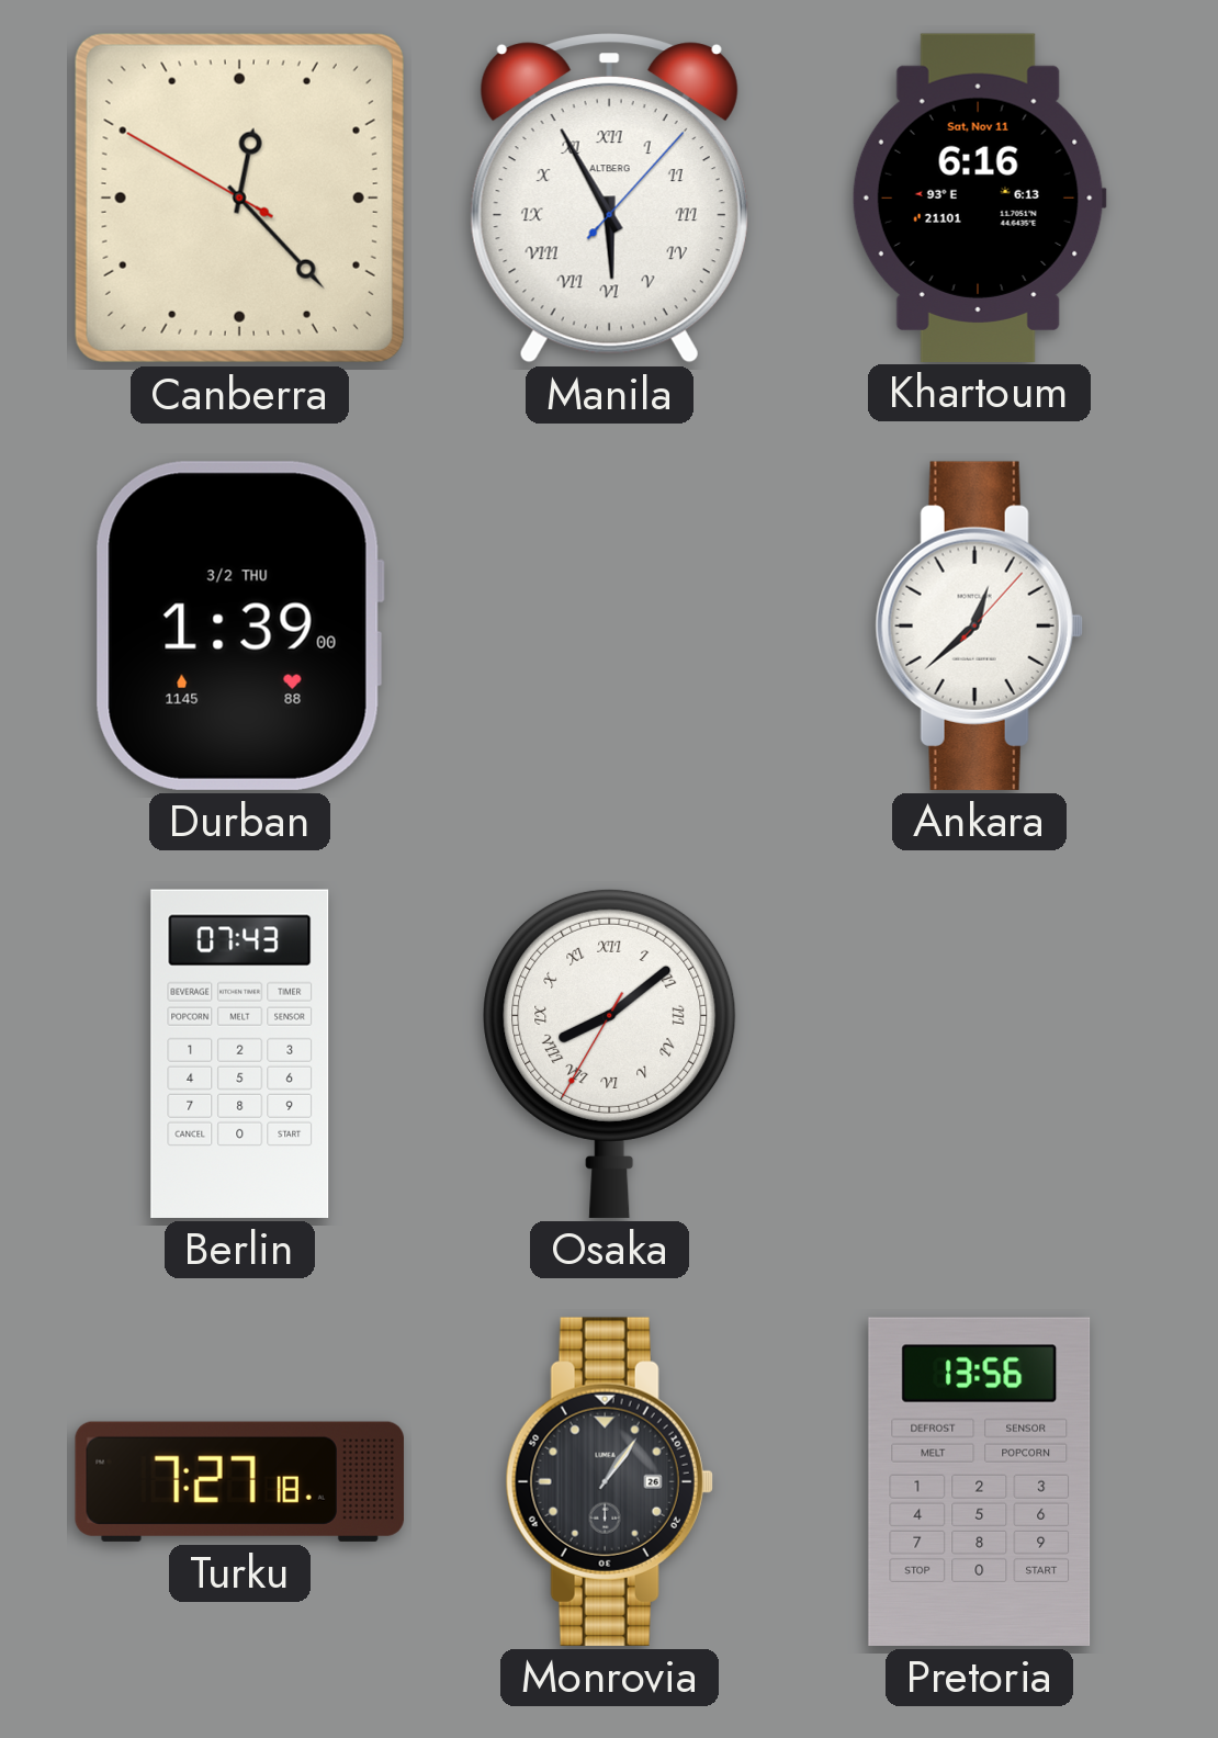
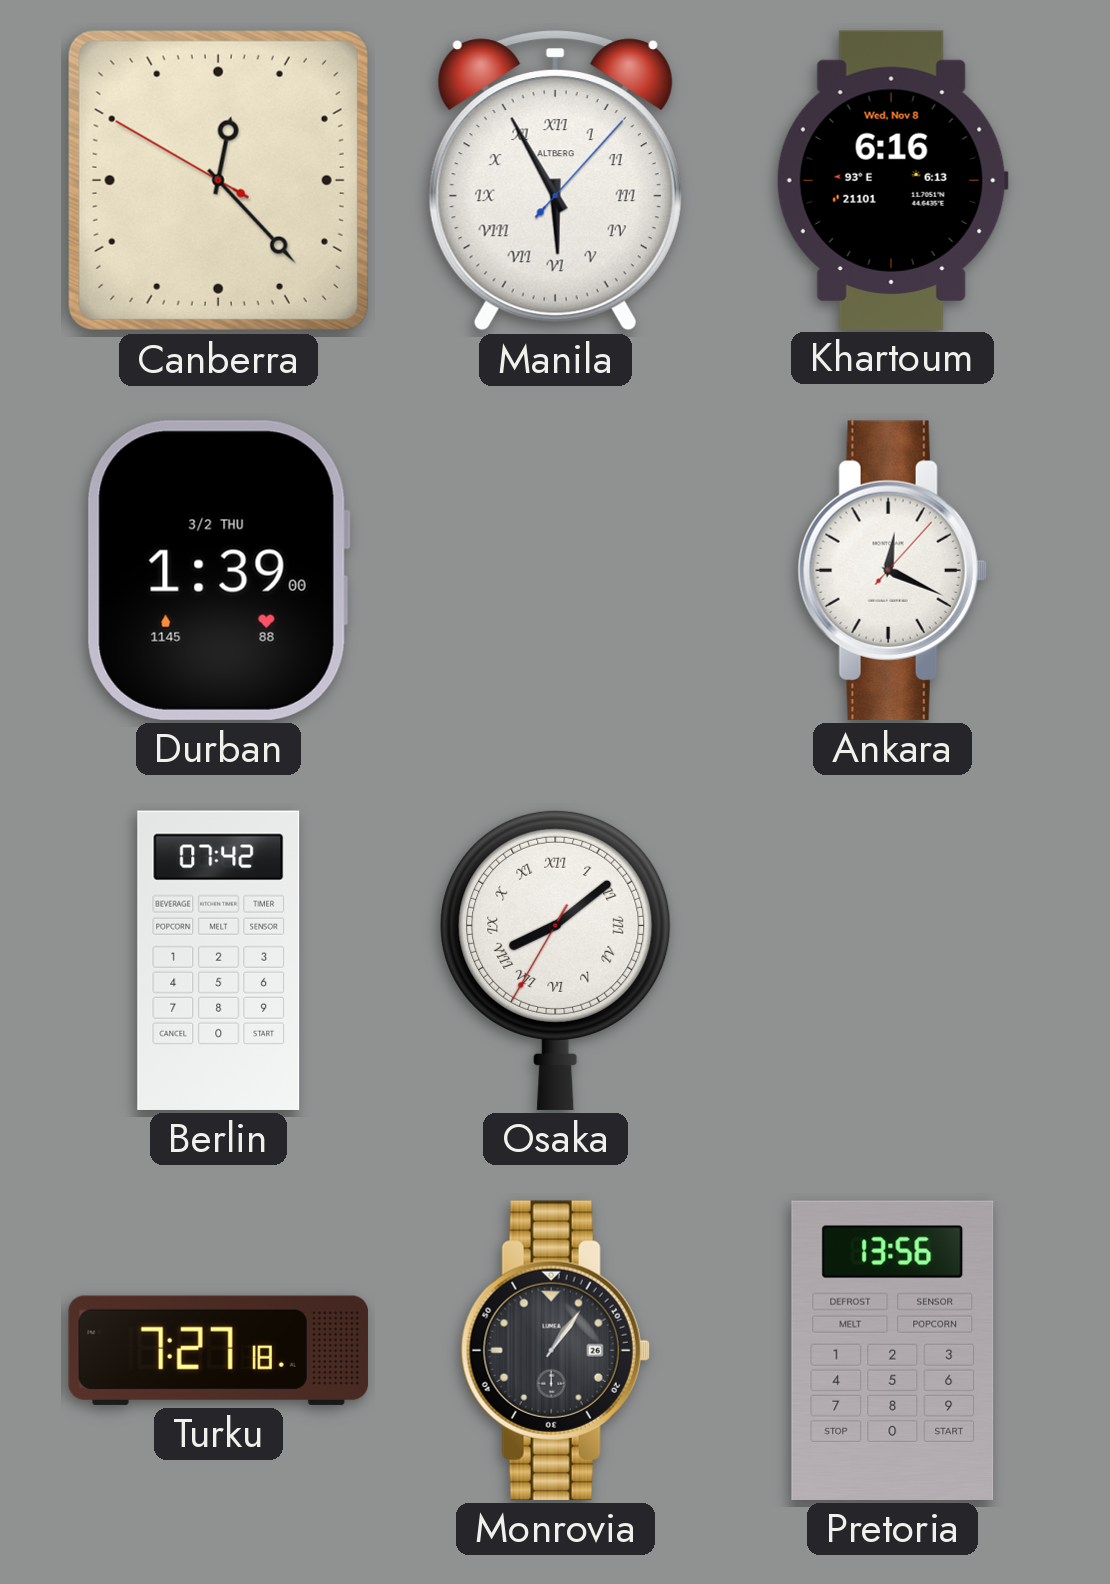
Khartoum date: Sat, Nov 11 -> Wed, Nov 8 (892, 180)
Ankara: 12:38 -> 12:19 (892, 570)
Berlin: 07:43 -> 07:42 (219, 960)
